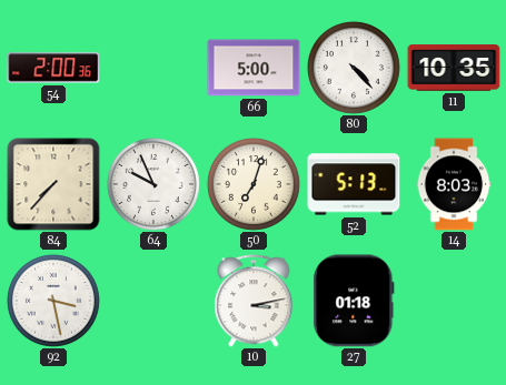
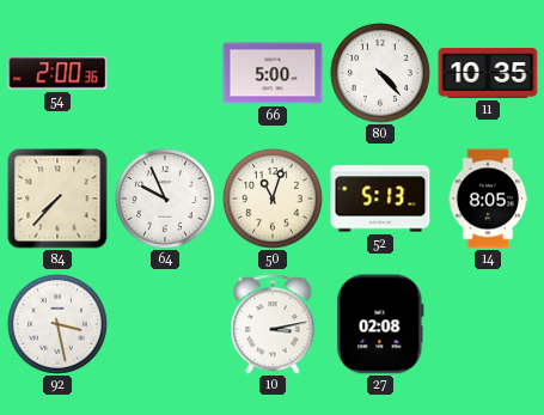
50: 7:03 -> 11:03 (273, 199)
14: 8:03 -> 8:05 (488, 199)
27: 01:18 -> 02:08 (380, 324)
